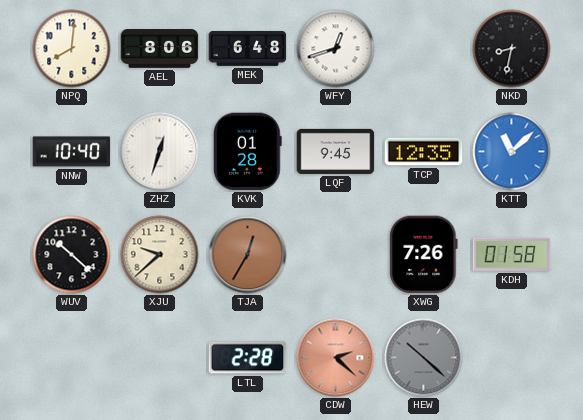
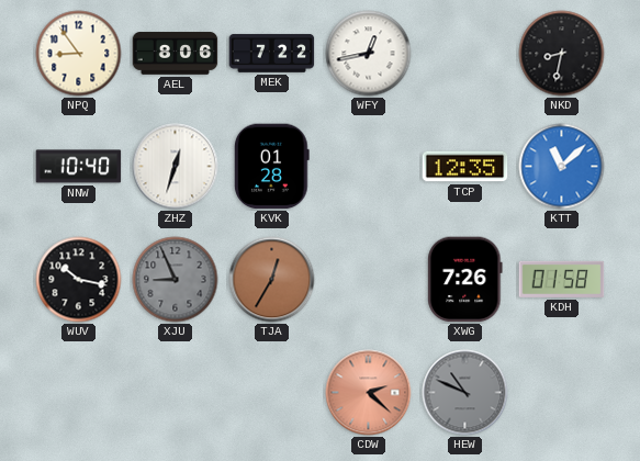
NPQ: 8:01 -> 8:54 (79, 54)
MEK: 6:48 -> 7:22 (272, 54)
WFY: 12:42 -> 12:43 (369, 54)
LQF: 9:45 -> none (336, 151)
WUV: 10:22 -> 10:17 (79, 280)
XJU: 9:38 -> 8:56 (176, 280)
XJU dial: cream -> grey (176, 280)
LTL: 2:28 -> none (248, 358)
HEW: 10:22 -> 10:49 (465, 393)
